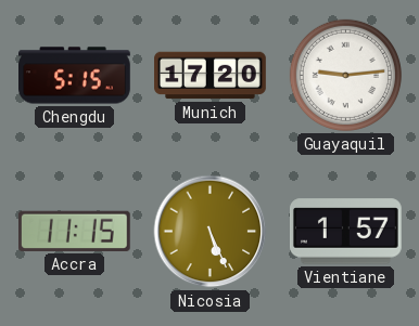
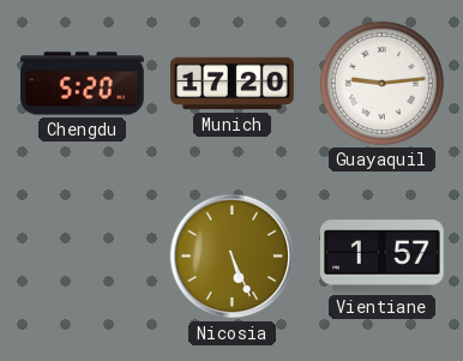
Chengdu: 5:15 -> 5:20 (83, 84)
Accra: 11:15 -> none (74, 231)
